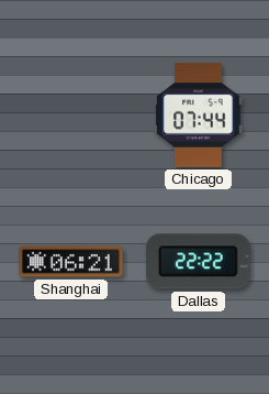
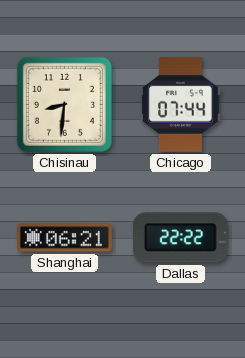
Chisinau: none -> 8:31 (64, 104)
